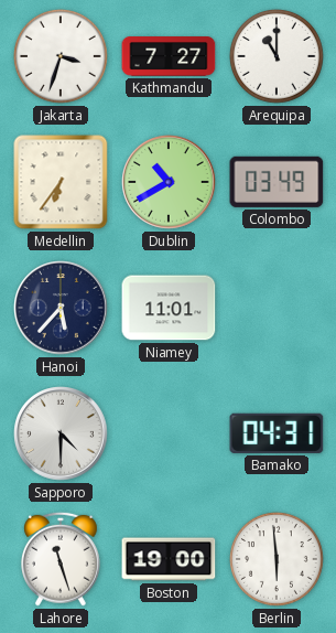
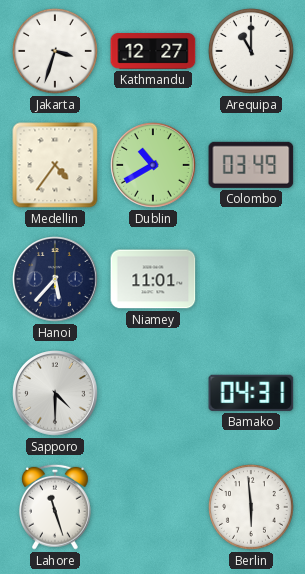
Kathmandu: 7:27 -> 12:27 (153, 52)
Medellin: 6:36 -> 4:36 (55, 165)
Boston: 19:00 -> none (169, 559)
